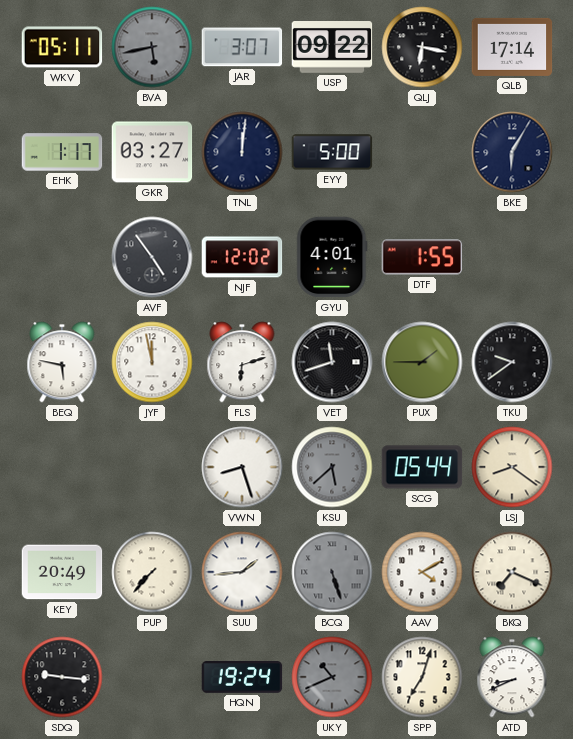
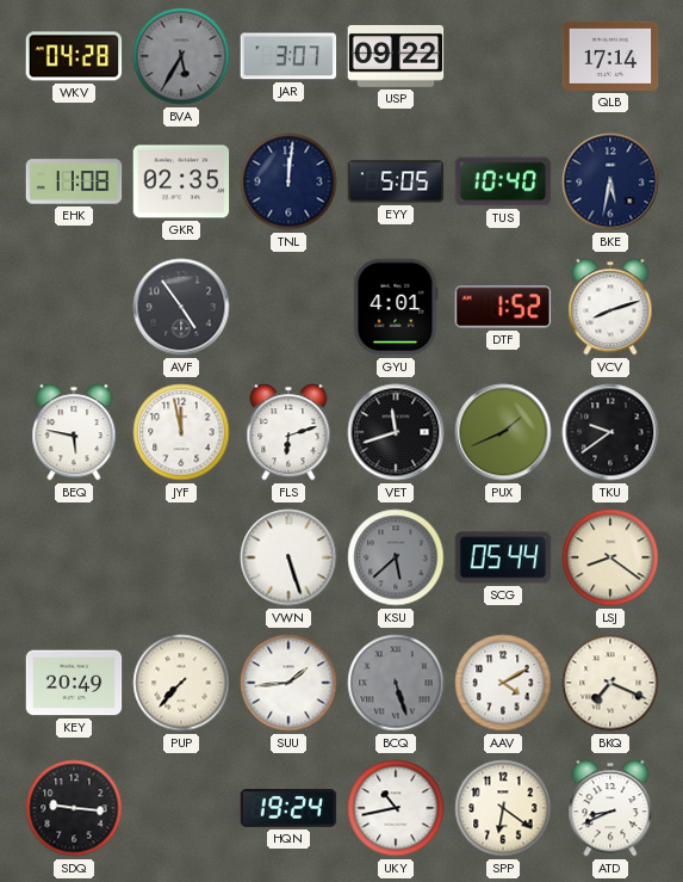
WKV: 05:11 -> 04:28 (74, 56)
BVA: 5:43 -> 5:35 (181, 56)
QLJ: 6:17 -> none (422, 47)
EHK: 1:17 -> 11:08 (74, 181)
GKR: 03:27 -> 02:35 (181, 181)
EYY: 5:00 -> 5:05 (396, 181)
TUS: none -> 10:40 (503, 181)
BKE: 6:05 -> 5:32 (610, 181)
NJF: 12:02 -> none (242, 257)
DTF: 1:55 -> 1:52 (503, 307)
VCV: none -> 8:12 (610, 307)
PUX: 1:45 -> 1:41 (503, 432)
VWN: 8:27 -> 5:27 (288, 557)
UKY: 10:41 -> 10:43 (396, 808)
UKY dial: grey -> white (396, 808)
SPP: 7:03 -> 6:21 (503, 808)
